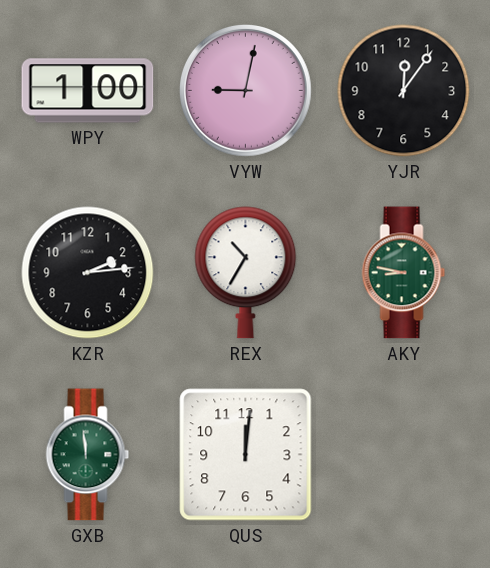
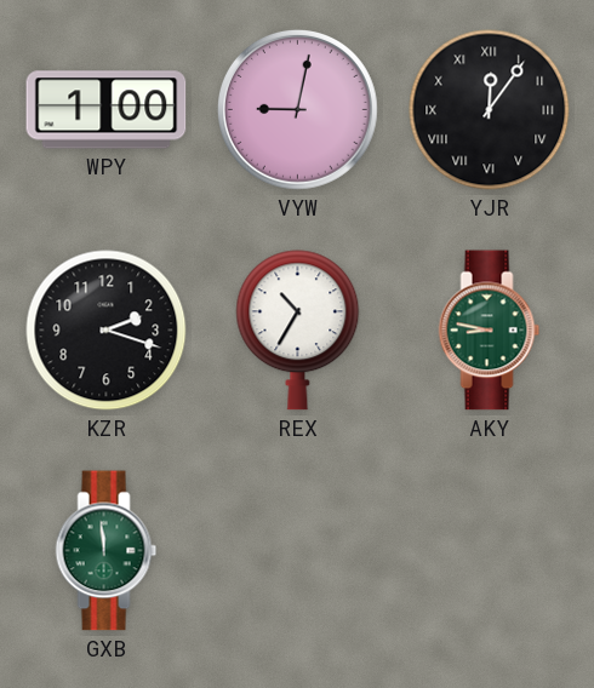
YJR numerals: Arabic -> Roman (490, 110)
KZR: 2:14 -> 2:18 (107, 331)
QUS: 12:01 -> none (246, 455)
